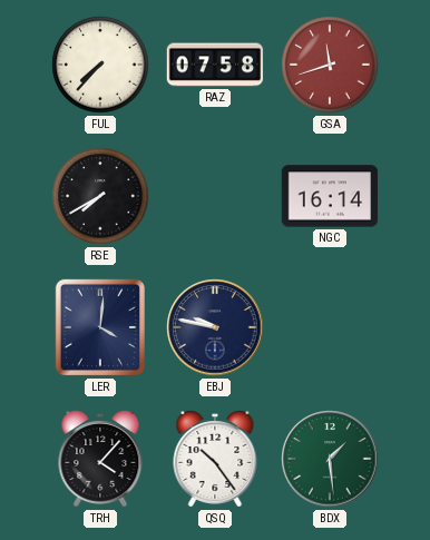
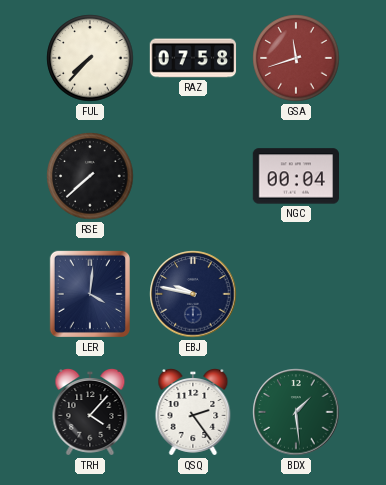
RSE: 7:40 -> 7:38 (90, 176)
NGC: 16:14 -> 00:04 (296, 176)
QSQ: 10:24 -> 2:24 (193, 413)
